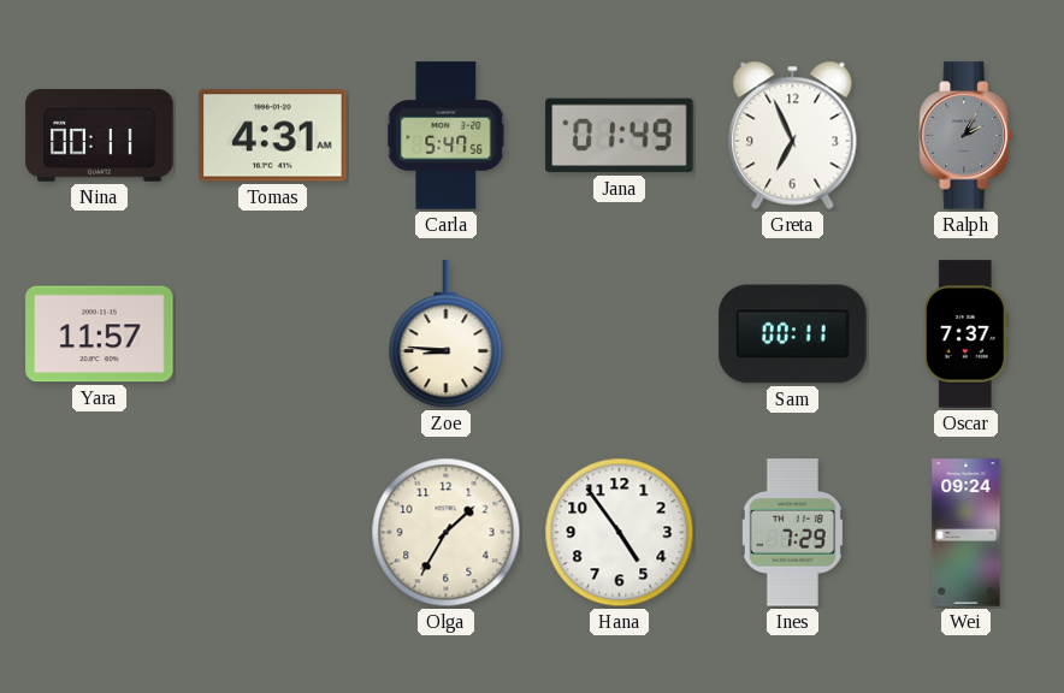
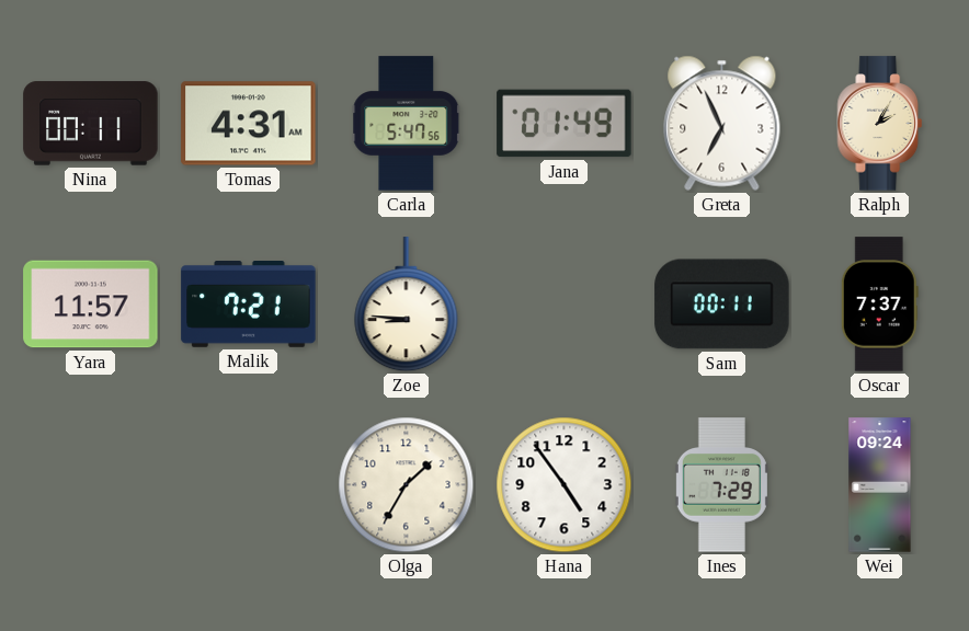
Ralph dial: grey -> cream (880, 124)
Malik: none -> 7:21 (249, 305)
